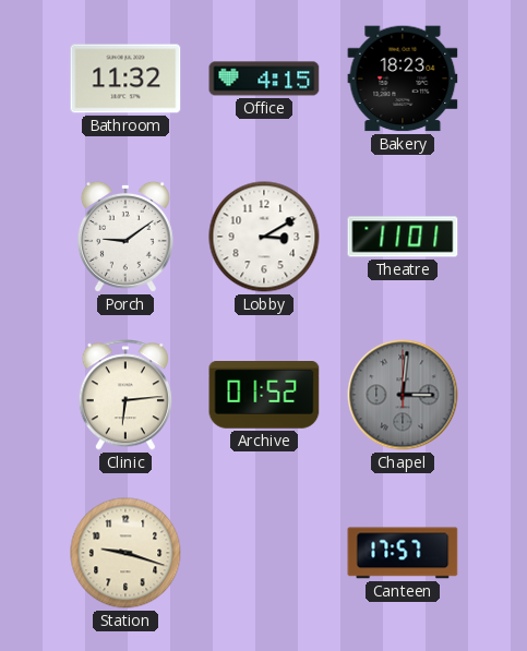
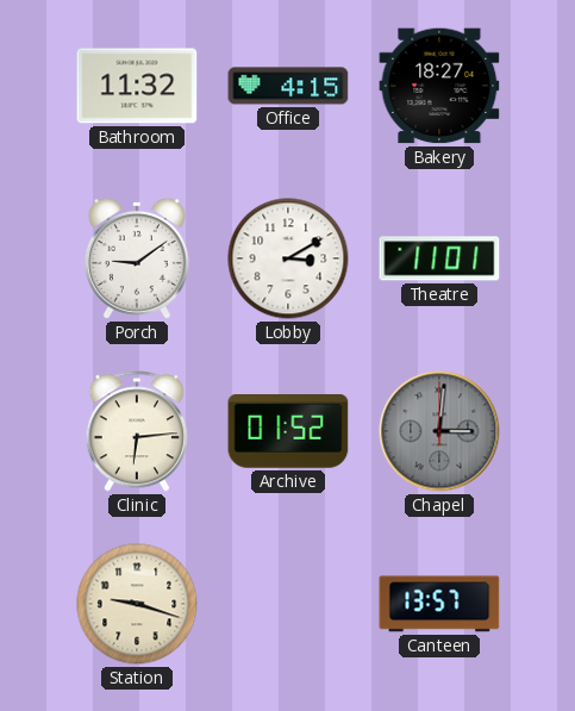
Bakery: 18:23 -> 18:27 (439, 86)
Canteen: 17:57 -> 13:57 (439, 604)
